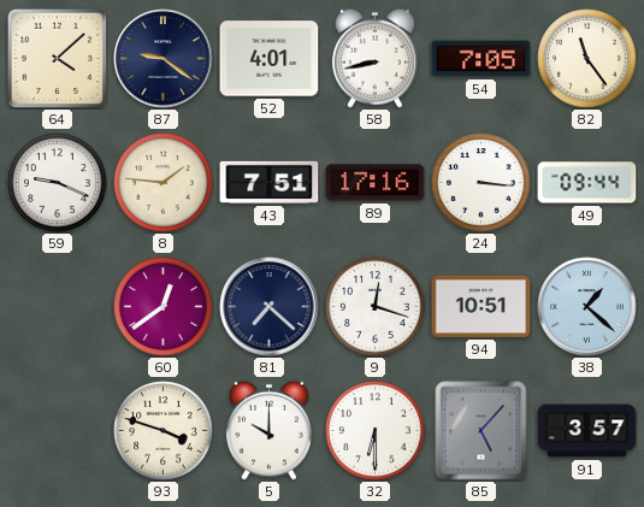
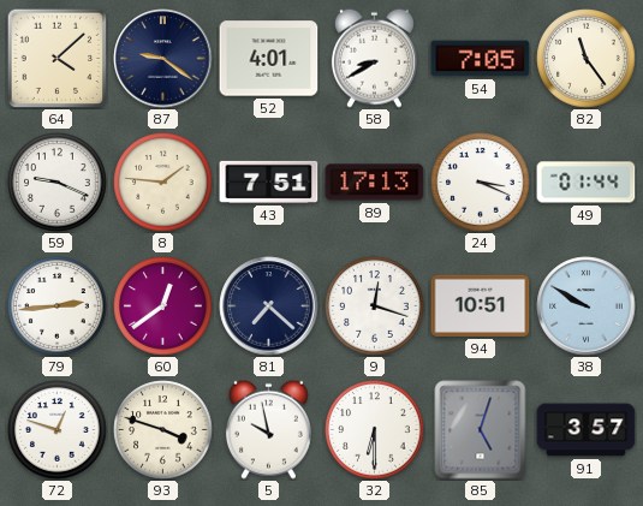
58: 8:43 -> 8:40 (374, 58)
89: 17:16 -> 17:13 (375, 183)
24: 3:16 -> 3:19 (481, 183)
49: 09:44 -> 01:44 (587, 183)
79: none -> 2:44 (58, 306)
38: 1:22 -> 9:50 (587, 306)
72: none -> 12:48 (58, 430)
5: 10:00 -> 9:58 (268, 429)
85: 5:07 -> 5:03 (481, 430)
